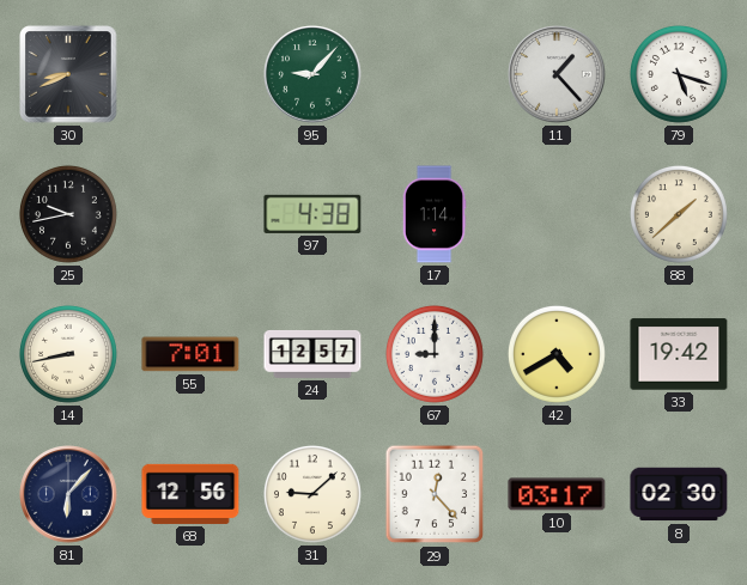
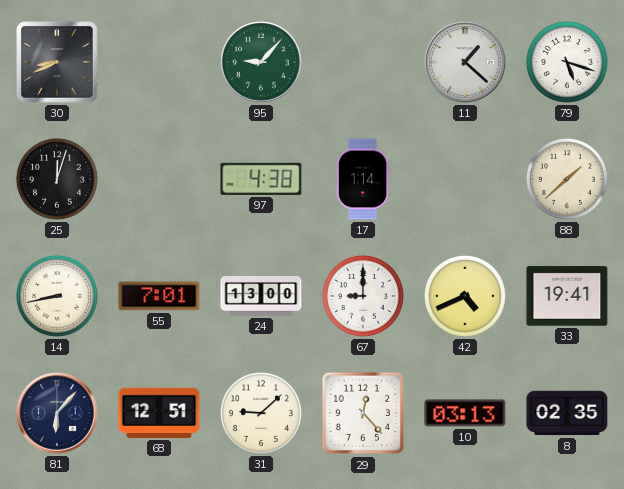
11: 1:23 -> 1:22 (465, 62)
25: 9:43 -> 12:03 (57, 179)
24: 12:57 -> 13:00 (261, 296)
42: 4:40 -> 4:41 (465, 296)
33: 19:42 -> 19:41 (567, 296)
68: 12:56 -> 12:51 (159, 413)
10: 03:17 -> 03:13 (465, 413)
8: 02:30 -> 02:35 (567, 413)
